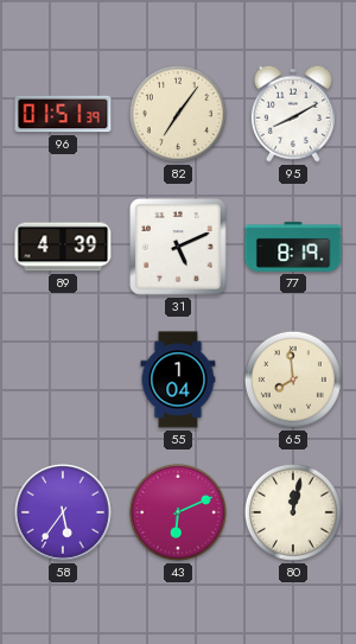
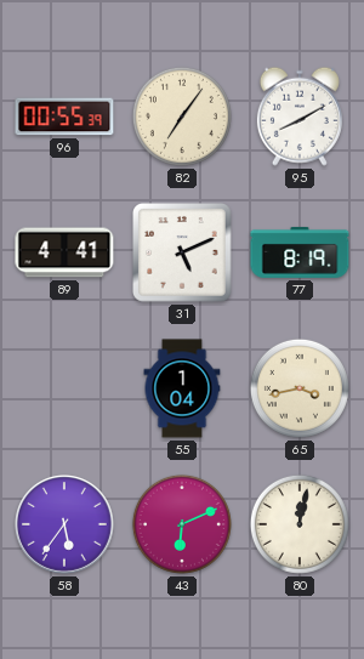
96: 01:51 -> 00:55 (64, 117)
89: 4:39 -> 4:41 (64, 252)
65: 7:59 -> 3:43 (300, 388)
